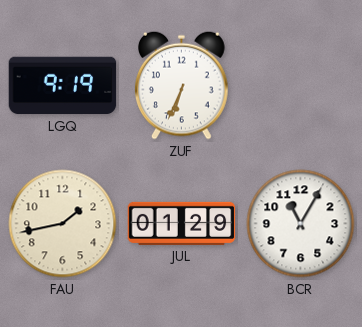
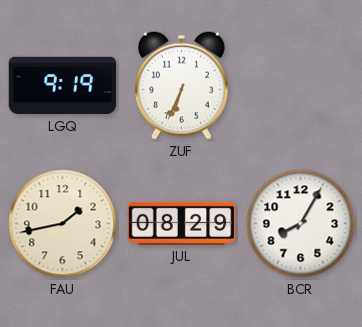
JUL: 01:29 -> 08:29 (182, 223)
BCR: 11:05 -> 8:05 (301, 224)
